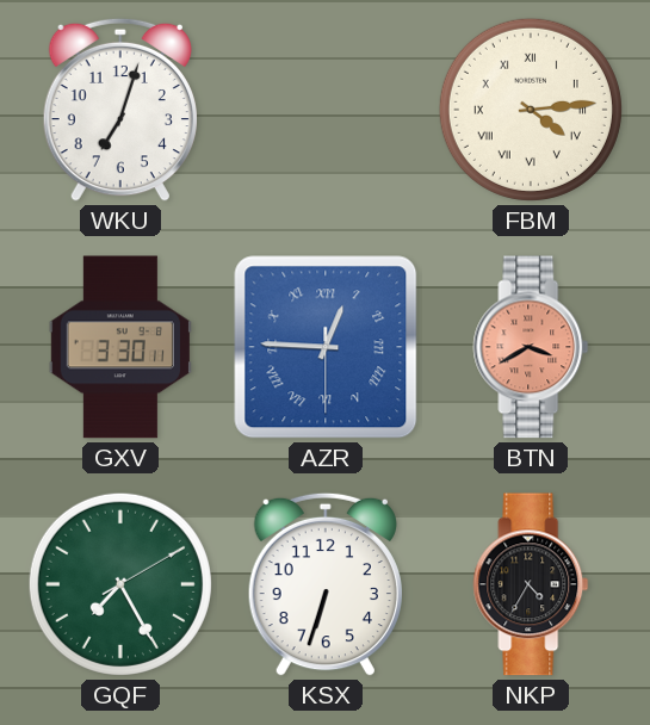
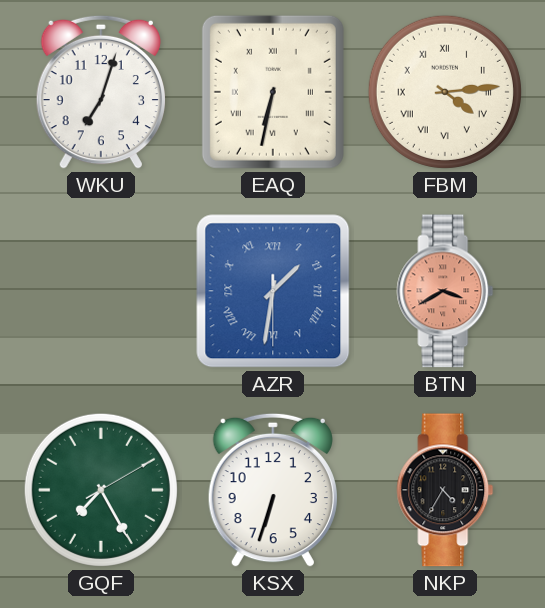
EAQ: none -> 6:32 (273, 92)
GXV: 3:30 -> none (120, 347)
AZR: 12:45 -> 1:31 (273, 291)
